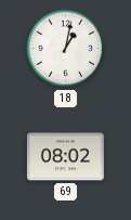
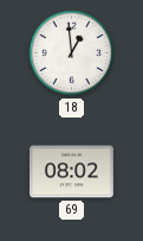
18: 1:02 -> 12:59 (72, 53)
